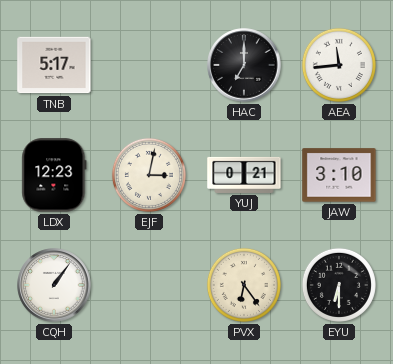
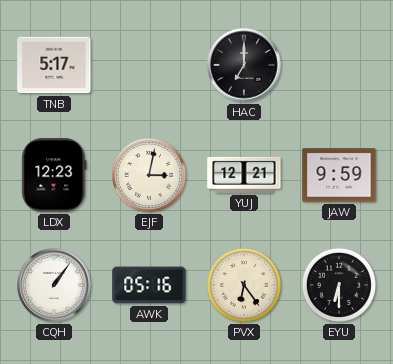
AEA: 11:44 -> none (339, 65)
YUJ: 0:21 -> 12:21 (244, 175)
JAW: 3:10 -> 9:59 (339, 175)
AWK: none -> 05:16 (149, 285)
